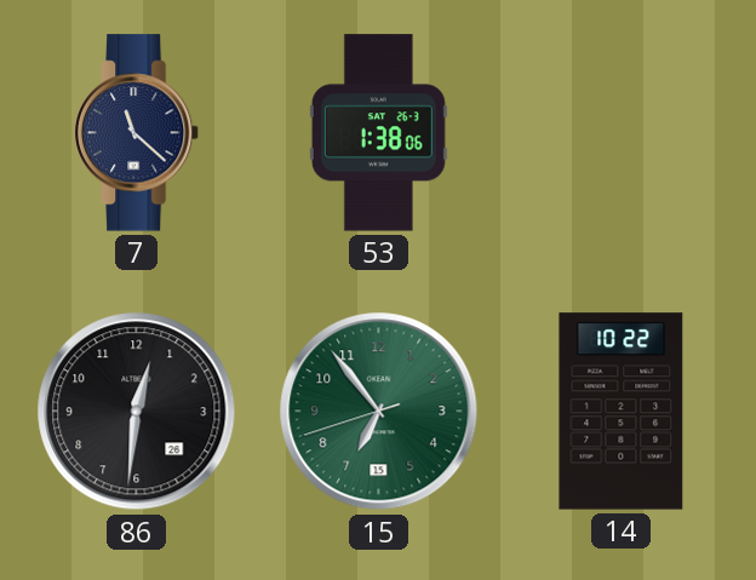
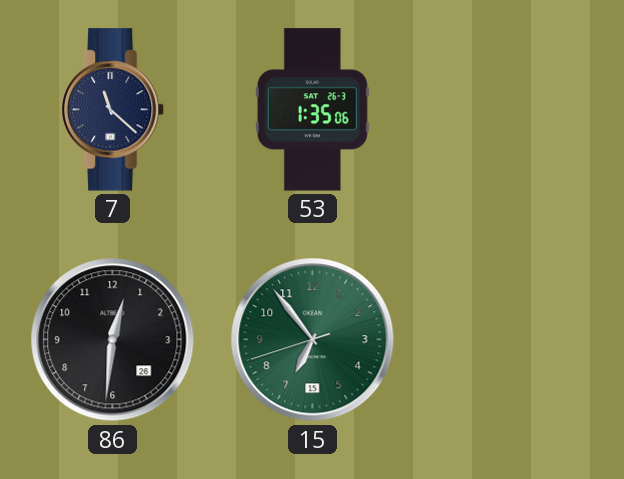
53: 1:38 -> 1:35 (312, 110)
14: 10:22 -> none (622, 412)
